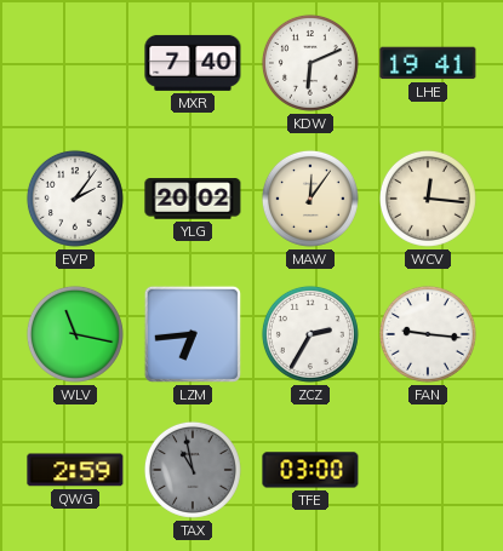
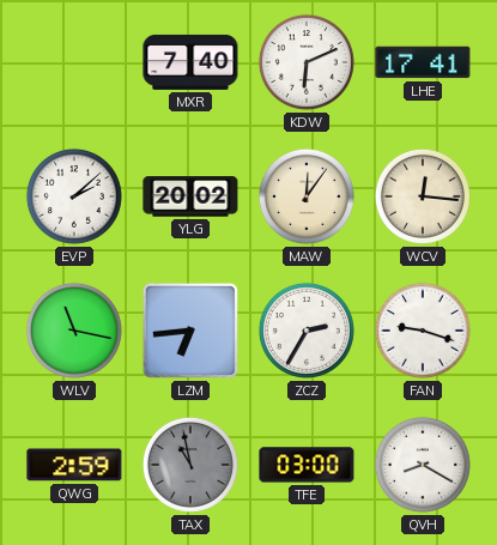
LHE: 19:41 -> 17:41 (423, 62)
EVP: 2:06 -> 2:08 (74, 196)
FAN: 9:16 -> 9:18 (423, 331)
QVH: none -> 8:20 (423, 465)
